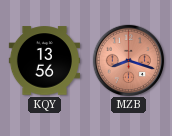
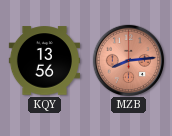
MZB: 8:18 -> 8:14 (128, 60)
